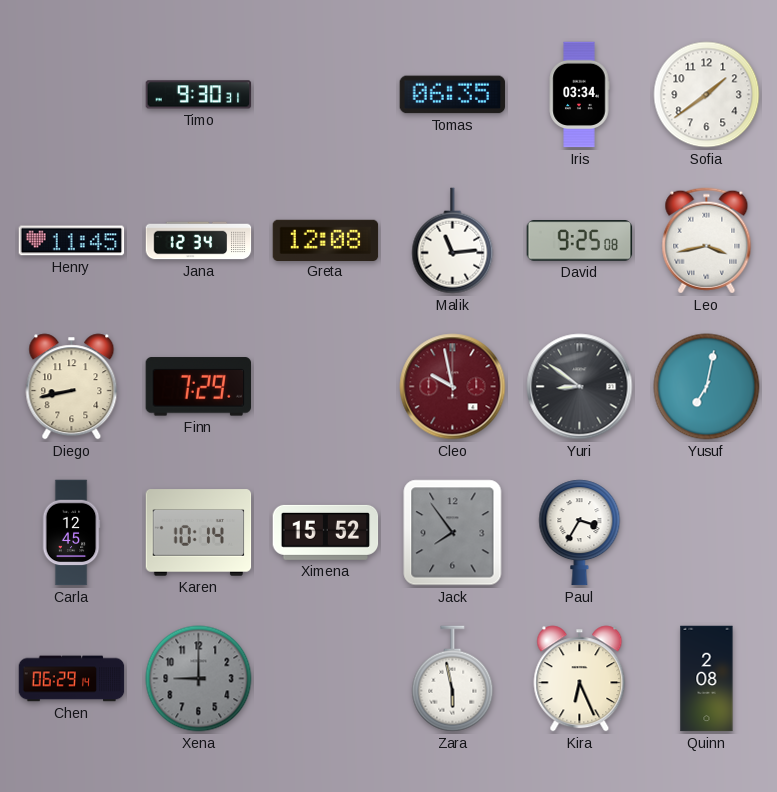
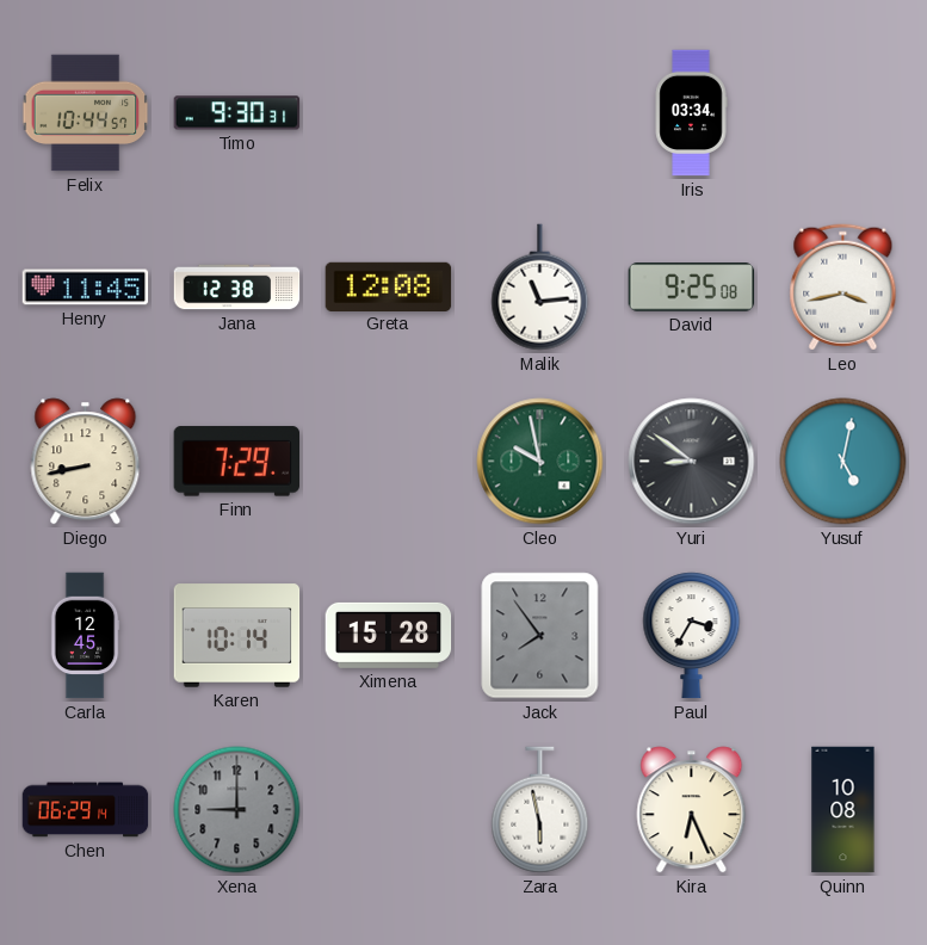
Felix: none -> 10:44 (86, 113)
Tomas: 06:35 -> none (453, 95)
Sofia: 1:39 -> none (707, 95)
Jana: 12:34 -> 12:38 (237, 288)
Cleo dial: burgundy -> green (540, 462)
Yusuf: 7:02 -> 5:02 (843, 462)
Ximena: 15:52 -> 15:28 (389, 635)
Quinn: 2:08 -> 10:08 (843, 810)
